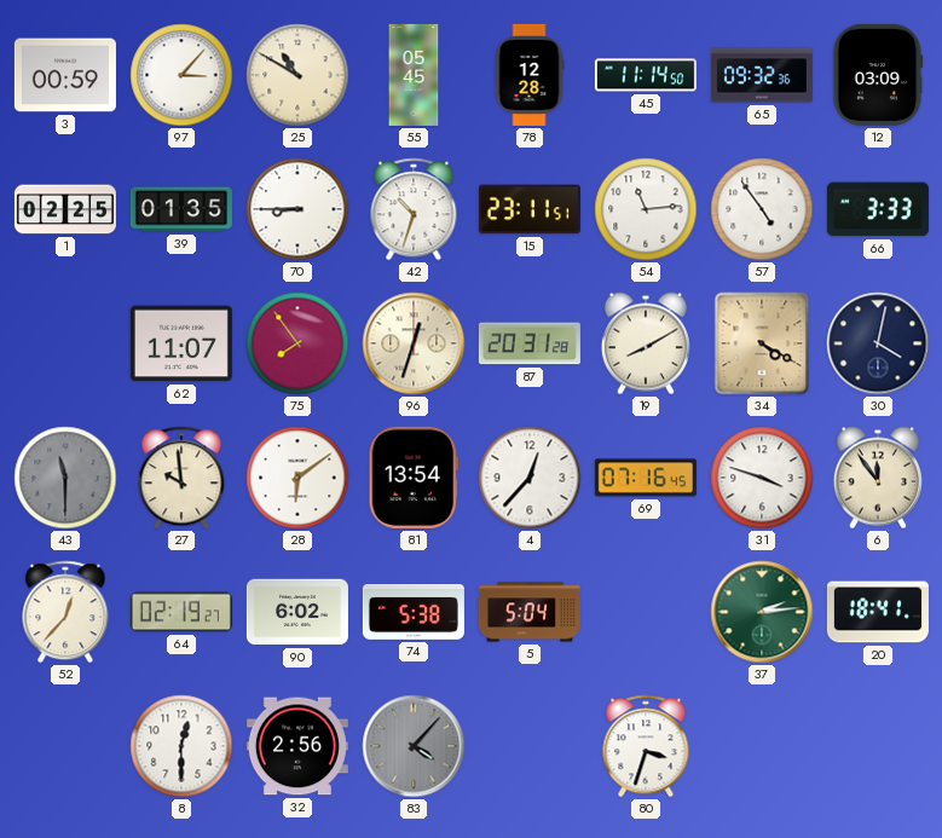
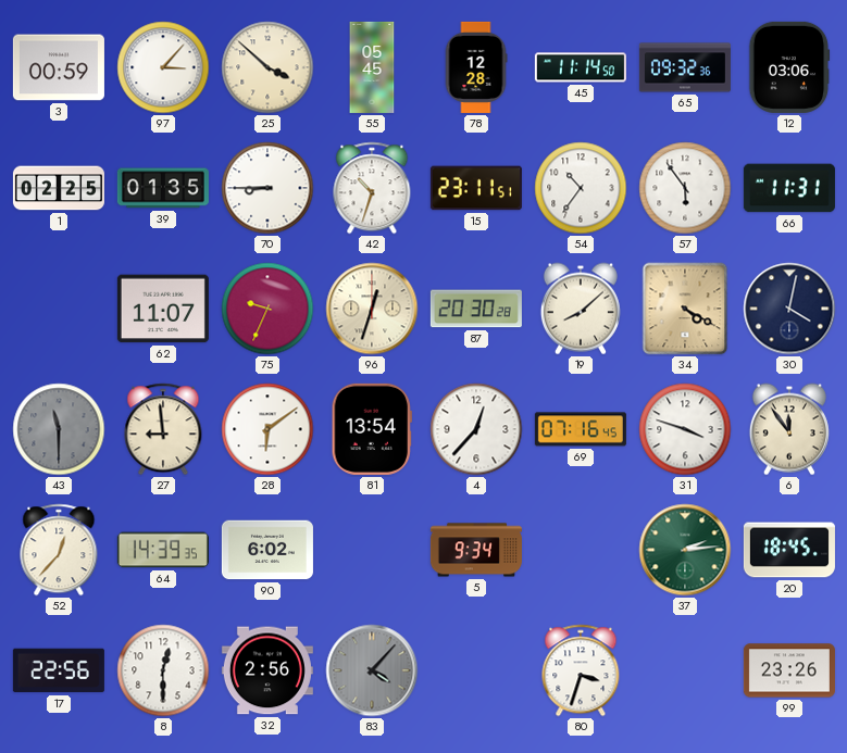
25: 10:50 -> 3:52 (267, 67)
12: 03:09 -> 03:06 (789, 67)
54: 11:14 -> 10:36 (581, 188)
57: 4:54 -> 5:54 (685, 188)
66: 3:33 -> 11:31 (789, 188)
75: 7:54 -> 9:34 (267, 309)
87: 20:31 -> 20:30 (476, 309)
19: 8:10 -> 8:08 (581, 309)
27: 9:59 -> 8:59 (163, 429)
64: 02:19 -> 14:39 (163, 550)
74: 5:38 -> none (414, 613)
5: 5:04 -> 9:34 (476, 550)
20: 18:41 -> 18:45 (789, 550)
17: none -> 22:56 (59, 670)
99: none -> 23:26 (789, 670)
